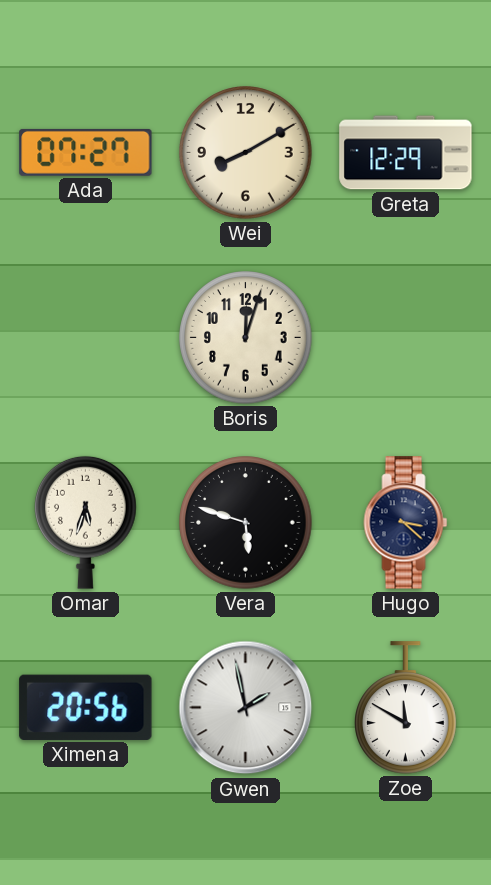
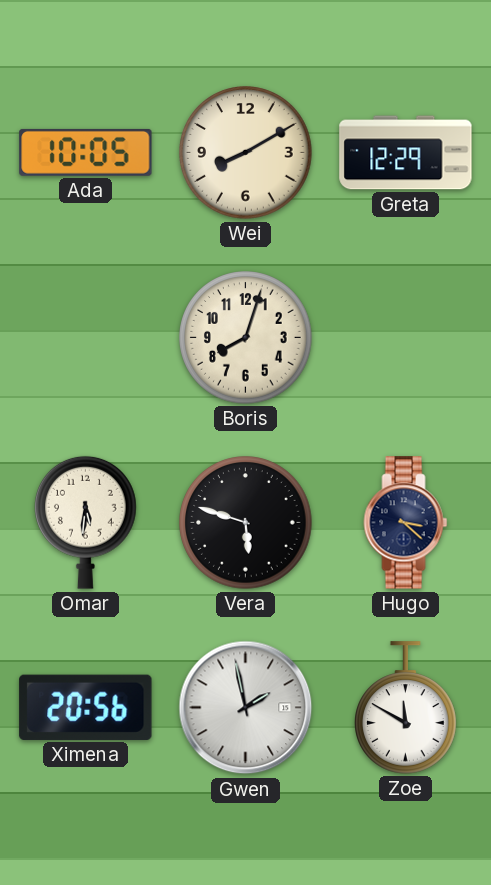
Ada: 07:27 -> 10:05 (86, 152)
Boris: 12:03 -> 8:03 (246, 338)
Omar: 5:33 -> 5:31 (86, 522)
